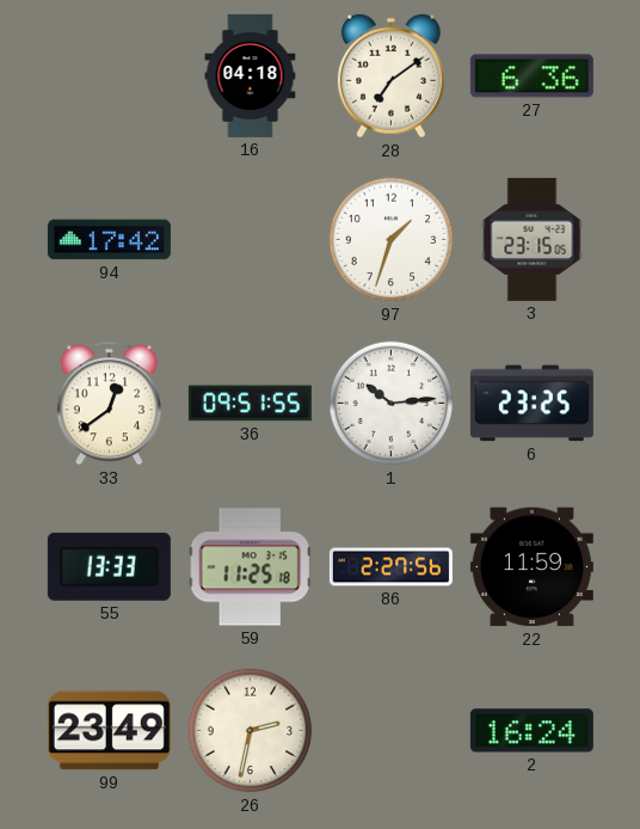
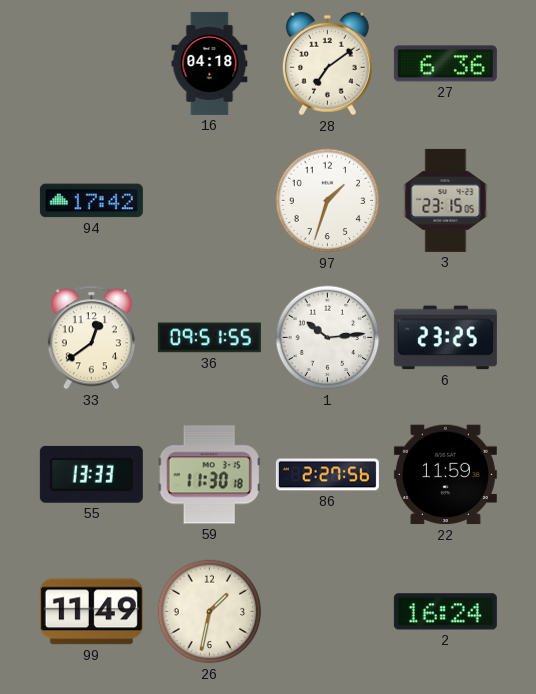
59: 11:25 -> 11:30 (209, 475)
99: 23:49 -> 11:49 (91, 612)
26: 2:32 -> 1:32 (210, 612)
